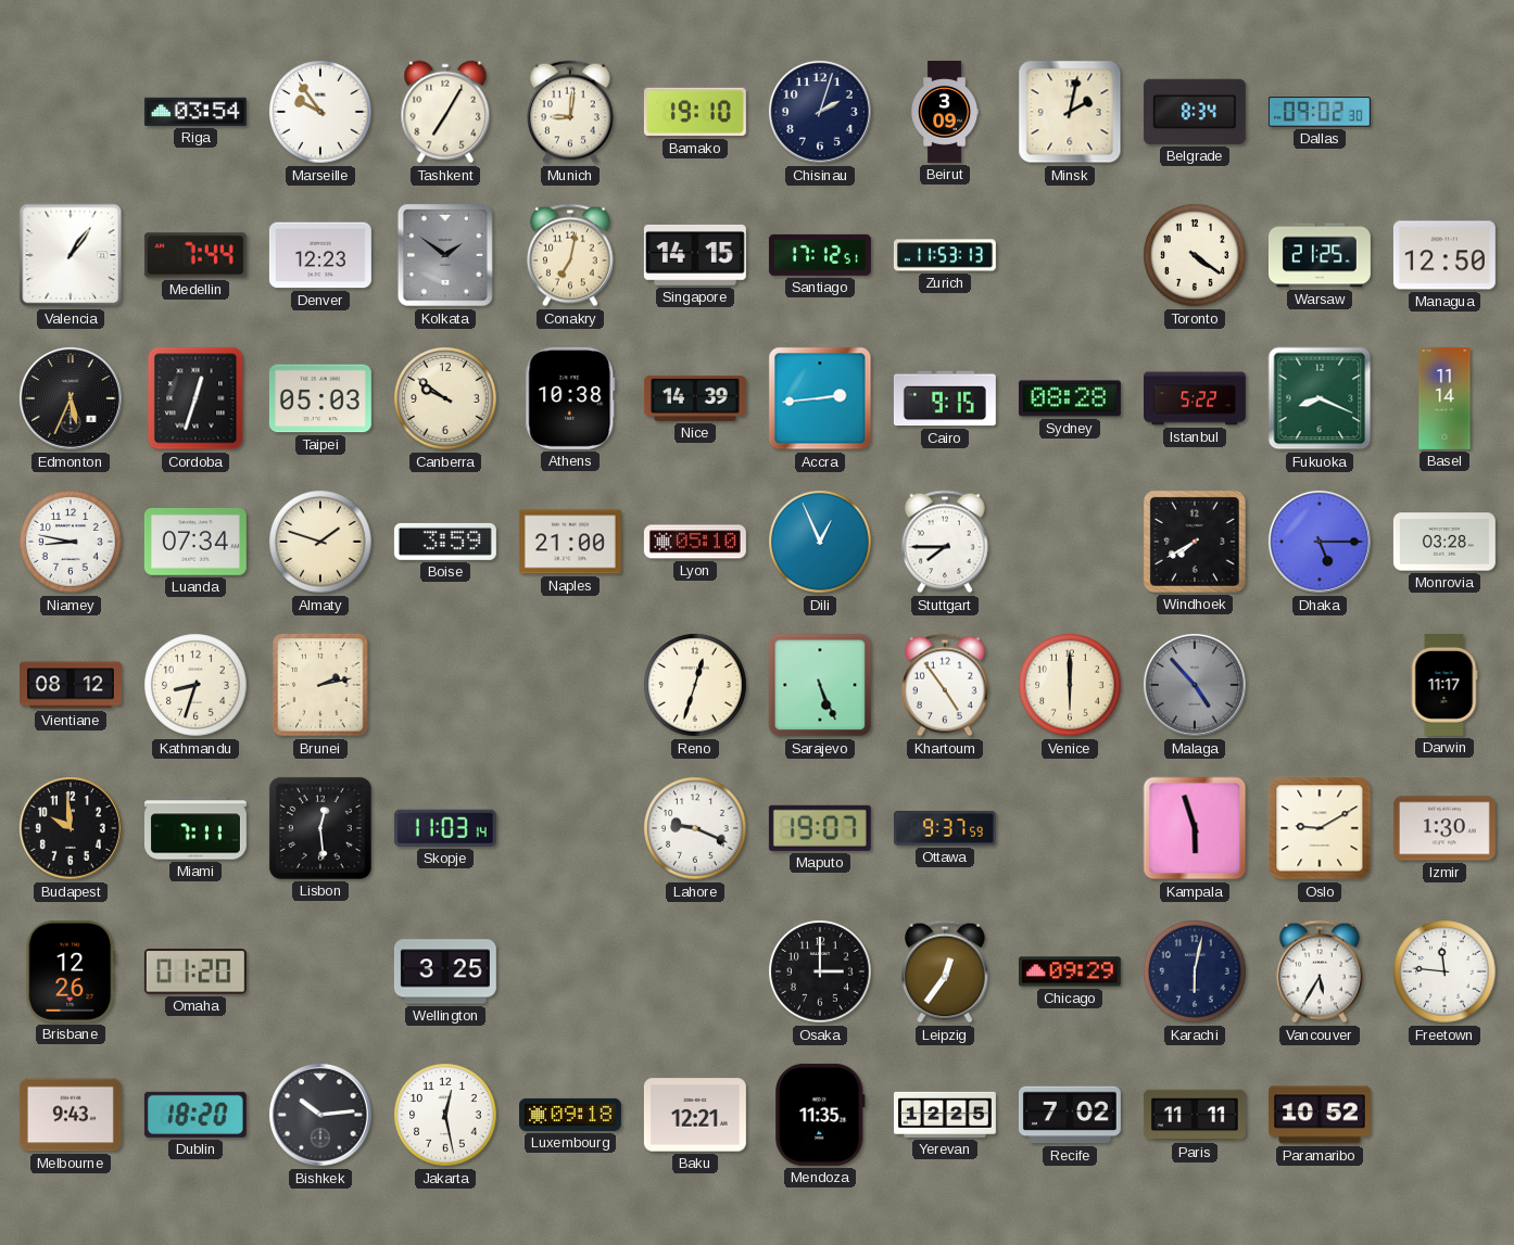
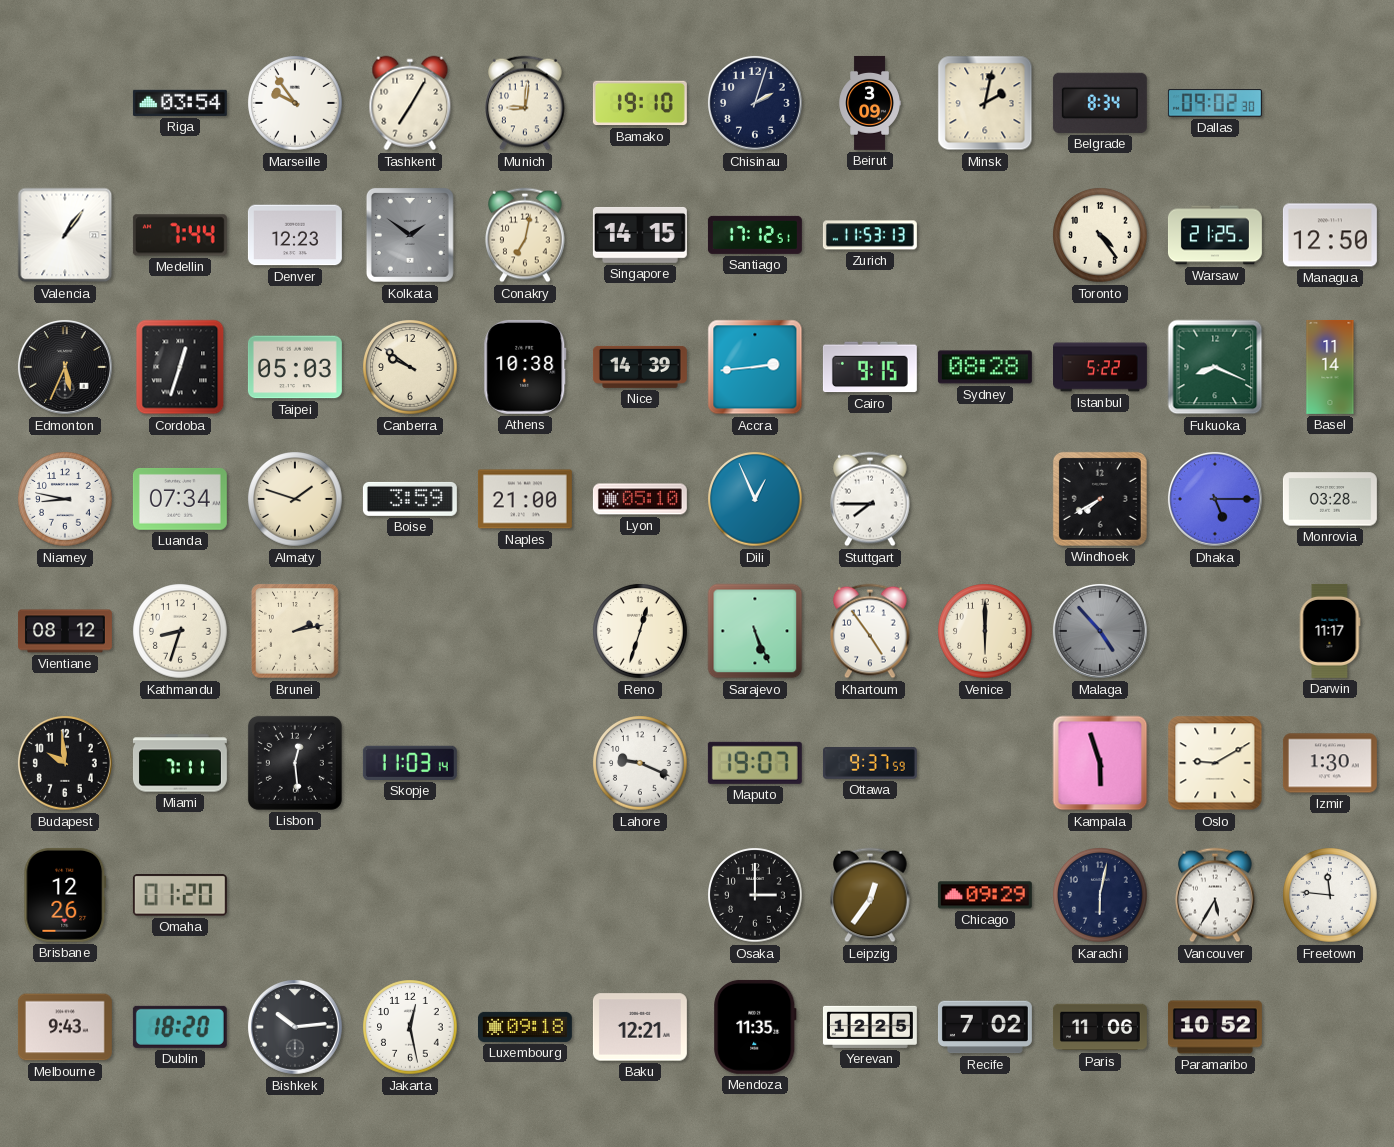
Toronto: 4:21 -> 4:24 (1100, 235)
Wellington: 3:25 -> none (445, 971)
Paris: 11:11 -> 11:06 (1100, 1027)
